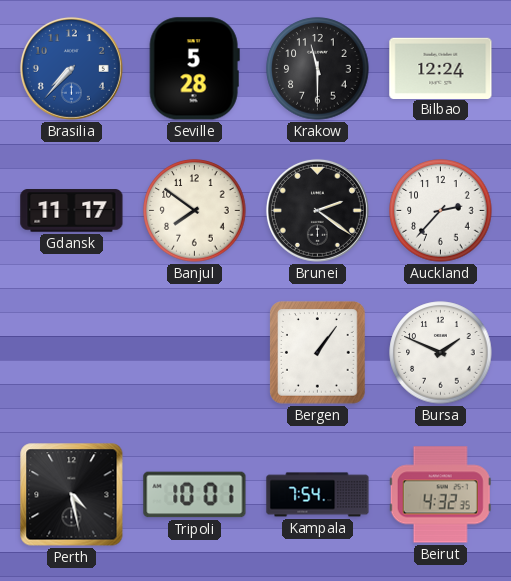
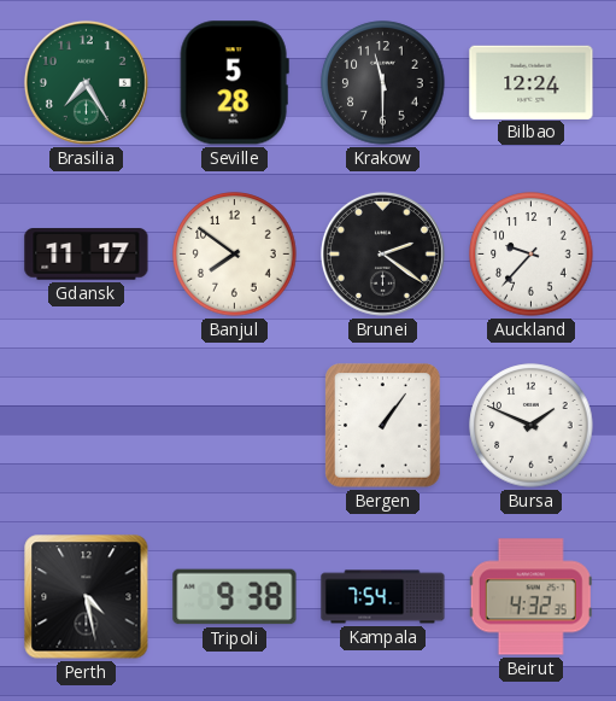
Brasilia: 7:37 -> 7:25 (86, 82)
Brasilia dial: blue -> green (86, 82)
Auckland: 2:37 -> 9:37 (532, 255)
Tripoli: 10:01 -> 9:38 (235, 597)
